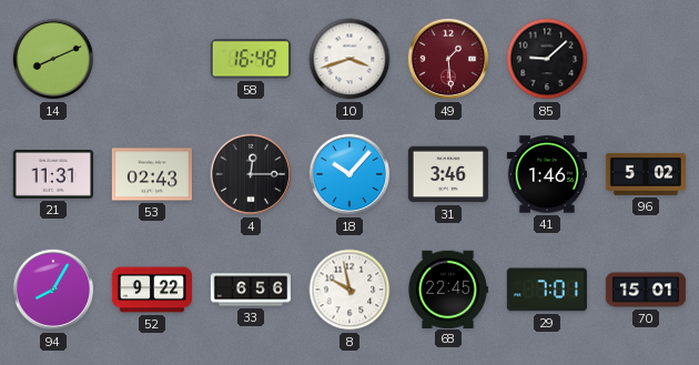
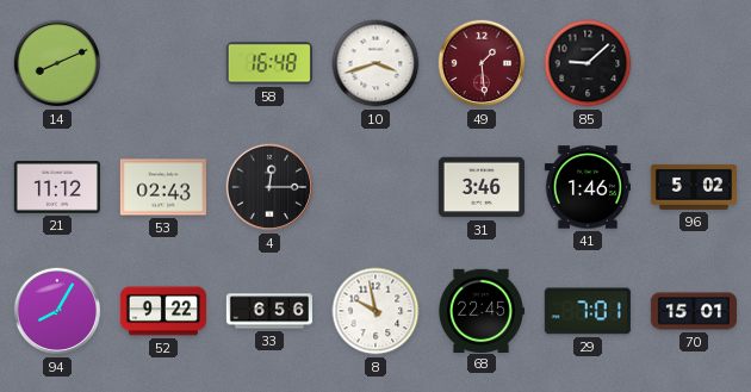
21: 11:31 -> 11:12 (57, 188)
18: 10:07 -> none (349, 174)
